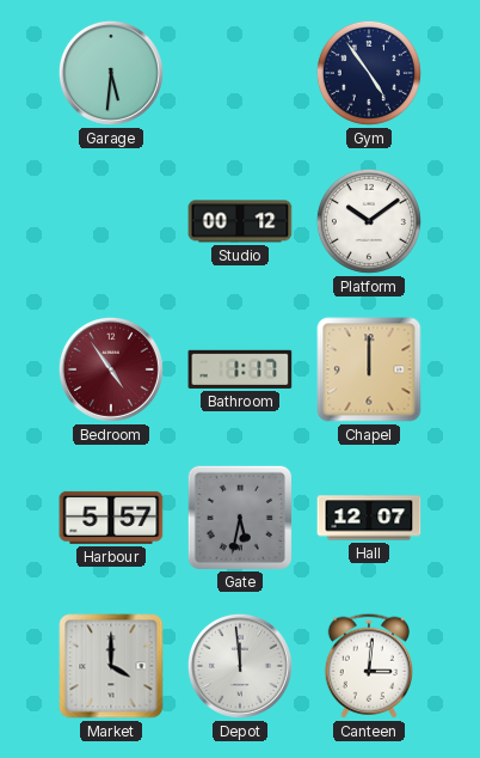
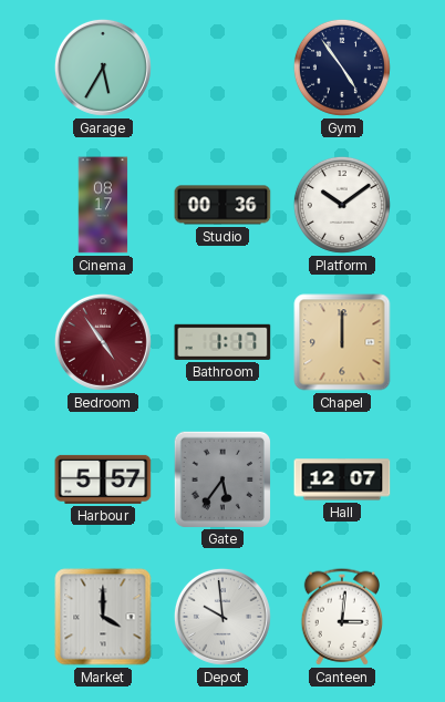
Garage: 5:31 -> 5:35 (103, 68)
Cinema: none -> 08:17 (103, 205)
Studio: 00:12 -> 00:36 (222, 205)
Gate: 5:32 -> 5:36 (221, 478)
Depot: 11:59 -> 9:59 (222, 617)
